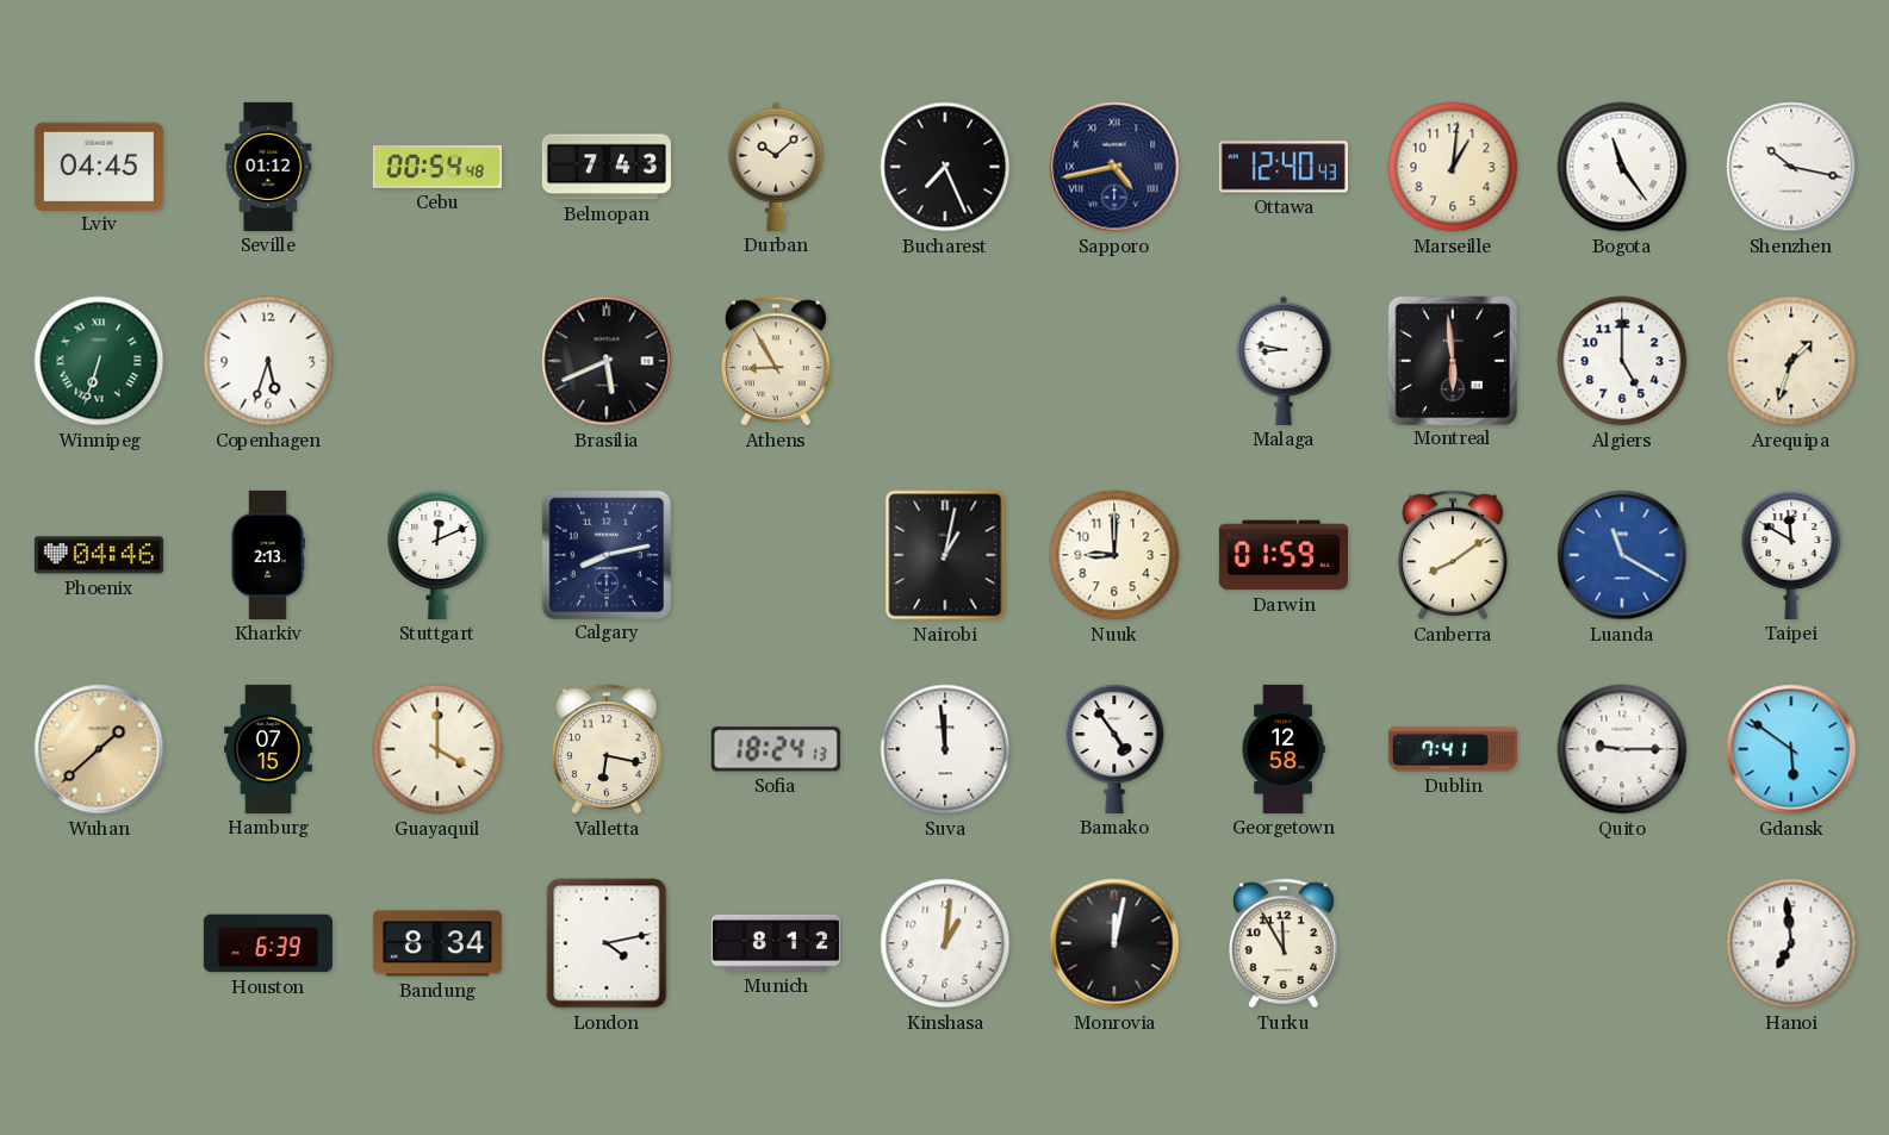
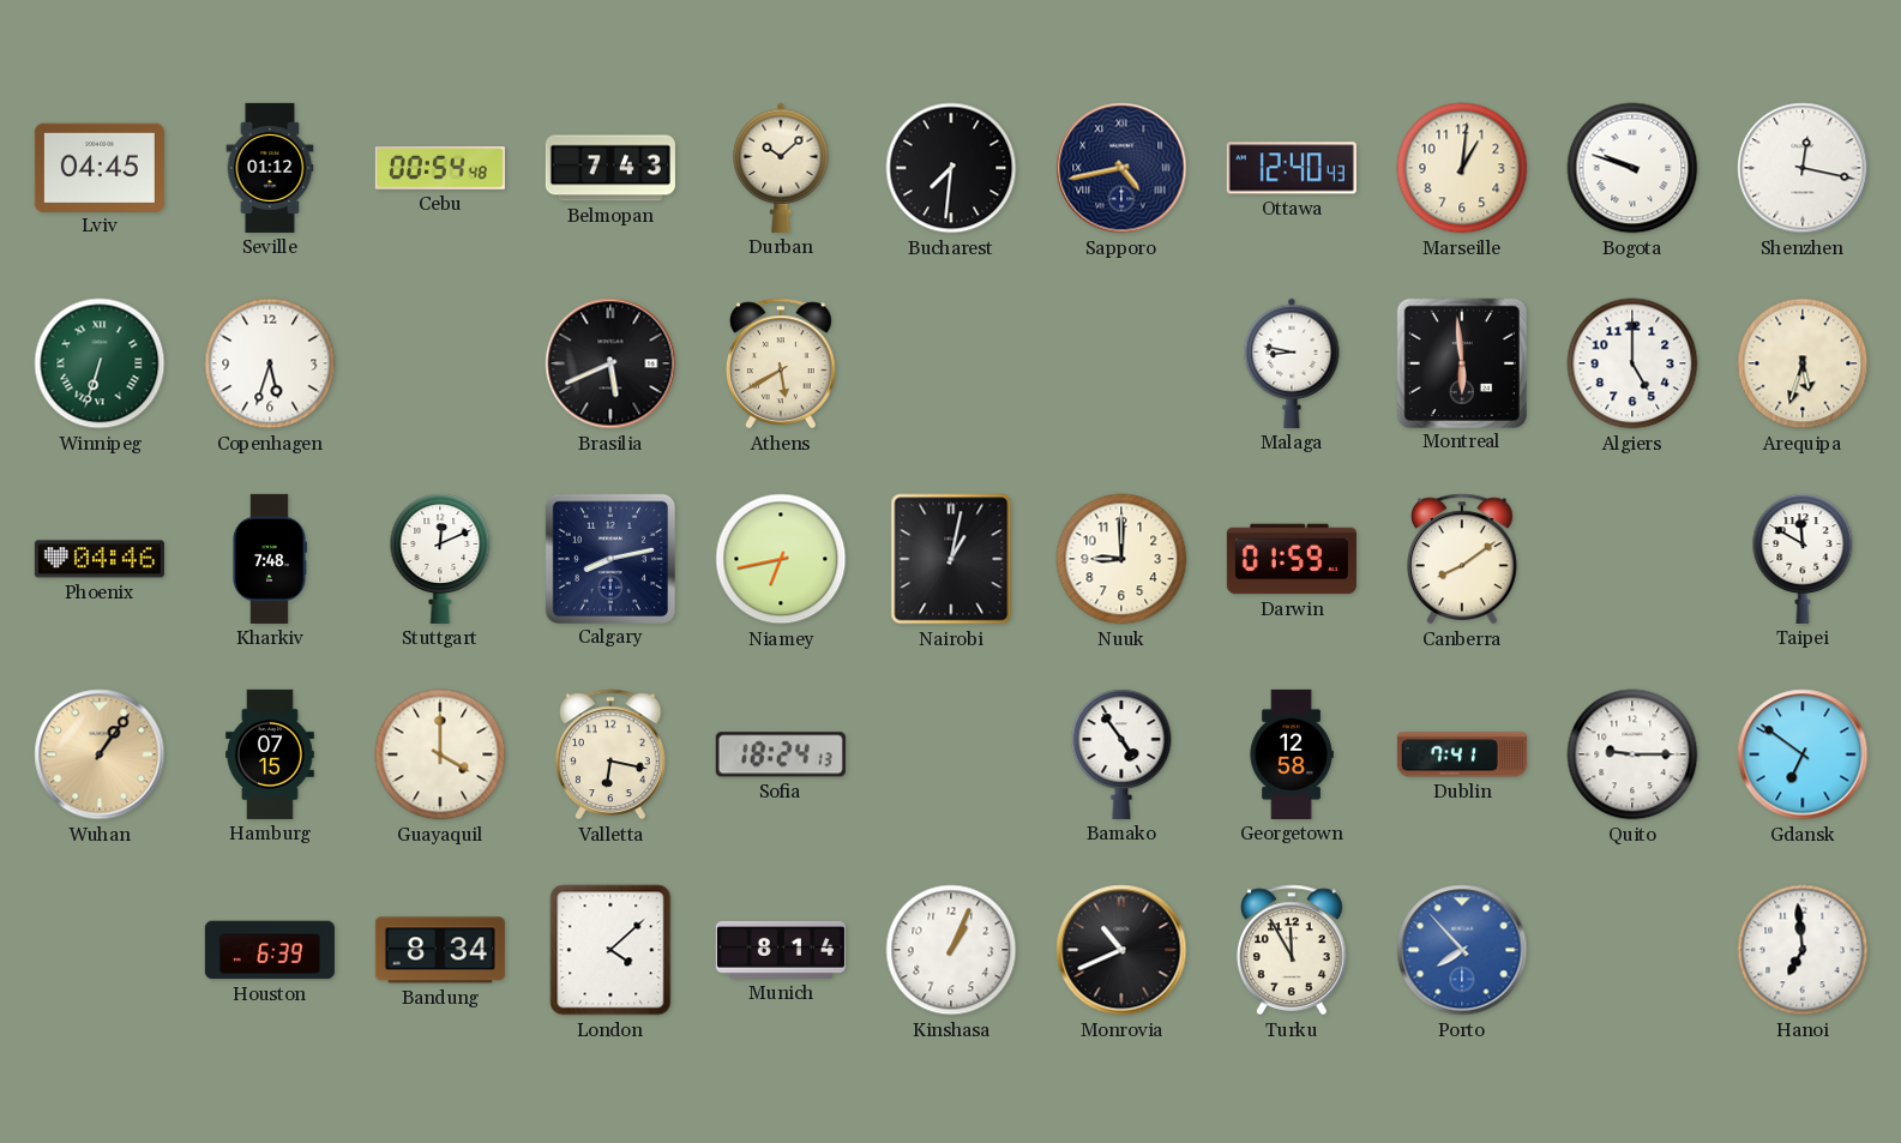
Bucharest: 7:26 -> 7:31 (951, 168)
Bogota: 11:24 -> 9:48 (1632, 168)
Shenzhen: 10:17 -> 12:17 (1803, 168)
Athens: 8:55 -> 5:40 (781, 363)
Arequipa: 1:33 -> 5:33 (1803, 363)
Kharkiv: 2:13 -> 7:48 (270, 559)
Niamey: none -> 6:43 (781, 559)
Luanda: 11:20 -> none (1622, 555)
Wuhan: 1:38 -> 1:06 (100, 754)
Suva: 11:59 -> none (945, 749)
Gdansk: 5:51 -> 6:51 (1803, 754)
London: 4:13 -> 4:08 (610, 950)
Munich: 8:12 -> 8:14 (781, 950)
Kinshasa: 1:01 -> 1:04 (951, 950)
Monrovia: 12:02 -> 10:41 (1121, 950)
Porto: none -> 7:53 (1462, 950)
